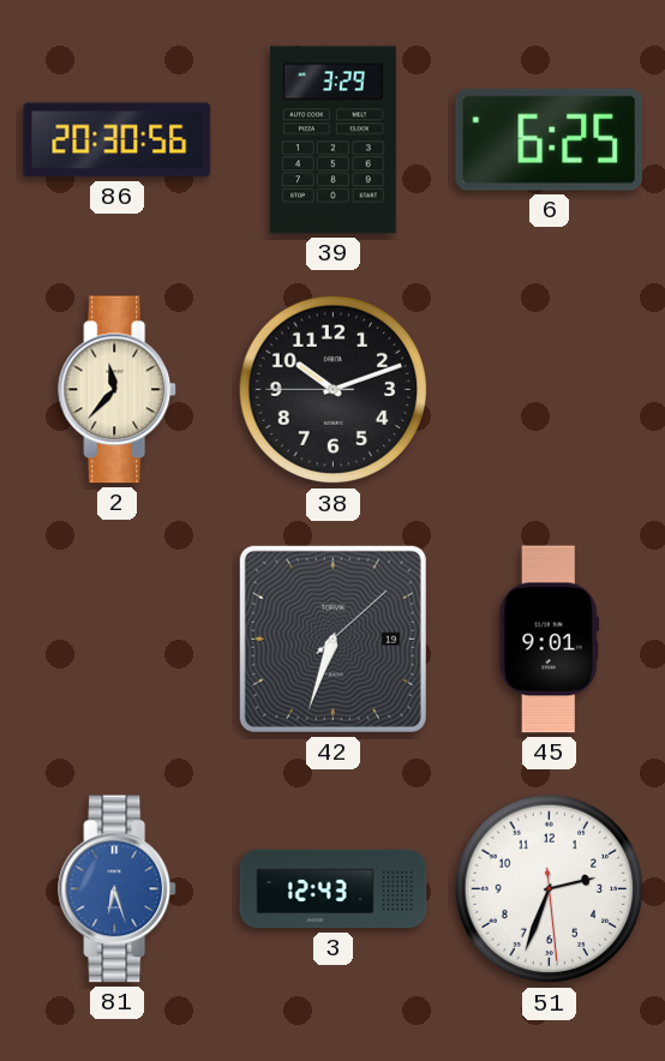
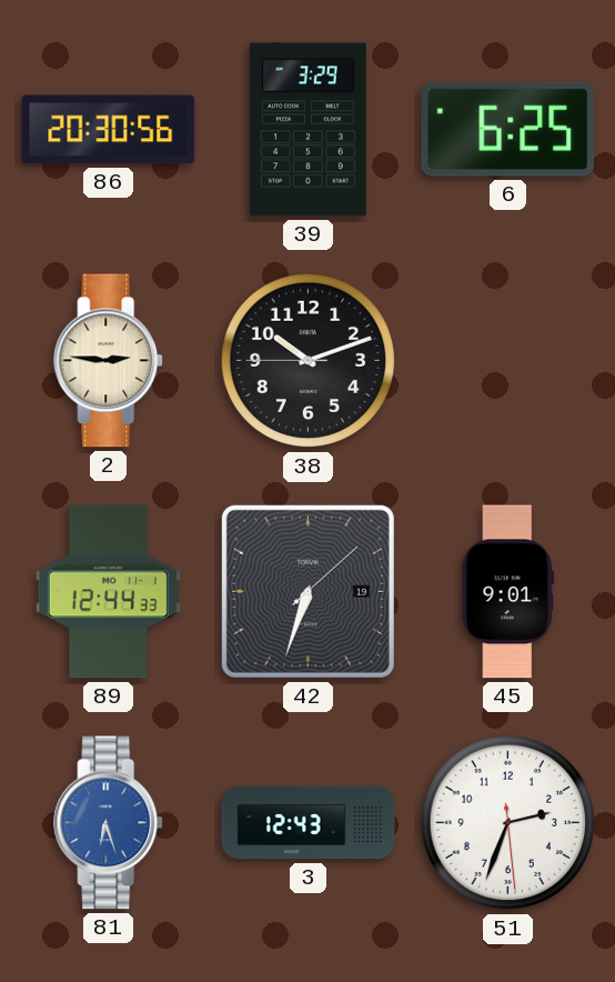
2: 11:37 -> 2:46 (109, 361)
89: none -> 12:44 (108, 592)
